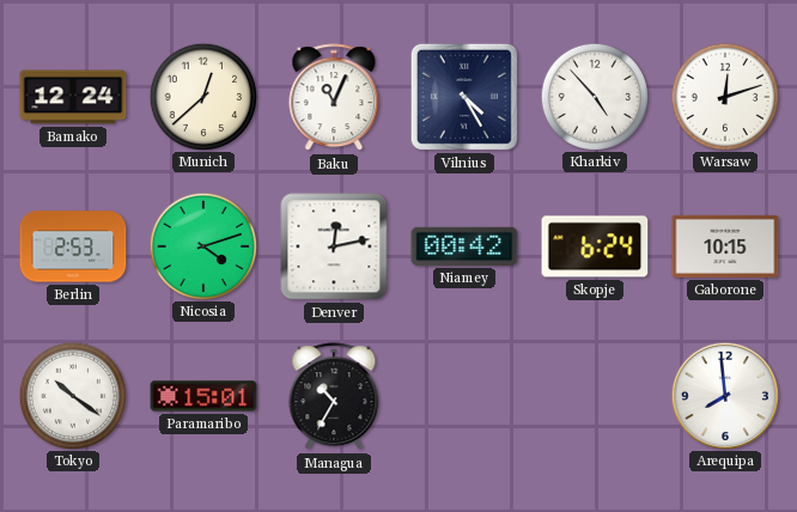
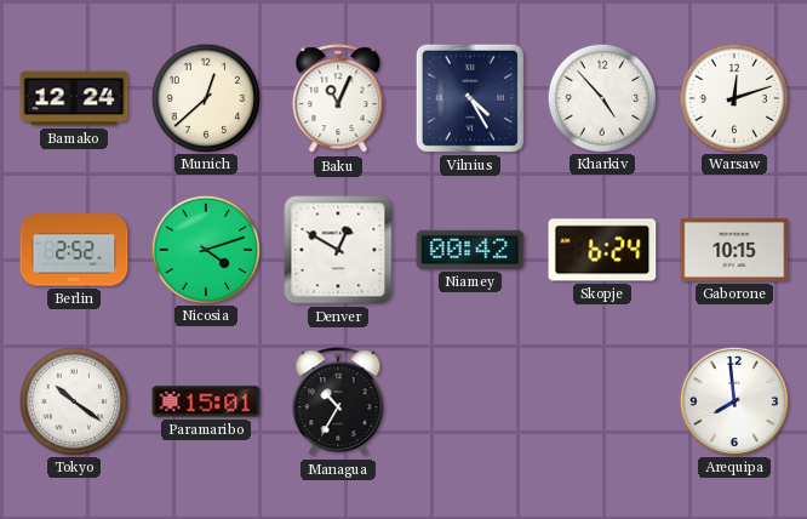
Berlin: 2:53 -> 2:52 (74, 250)
Denver: 12:13 -> 12:50 (338, 250)
